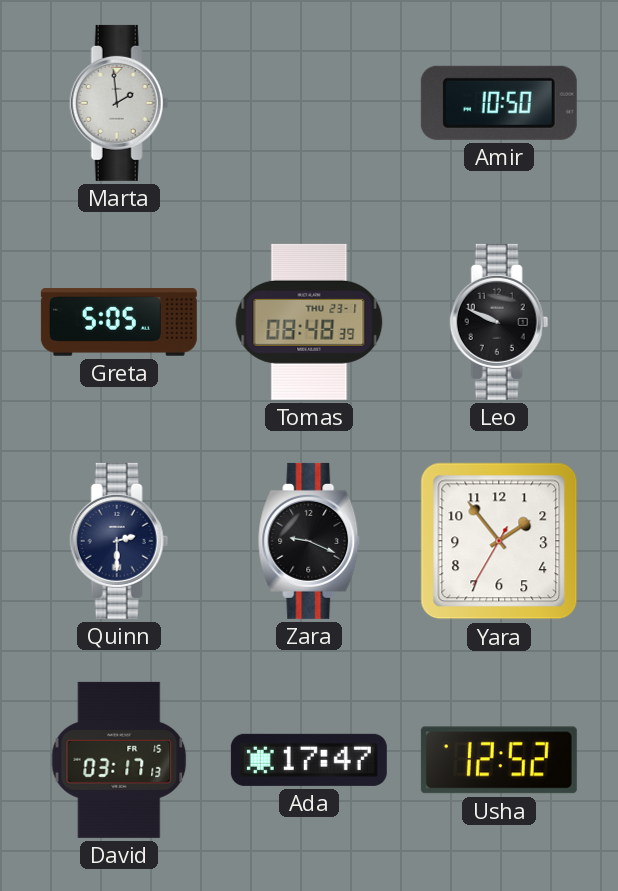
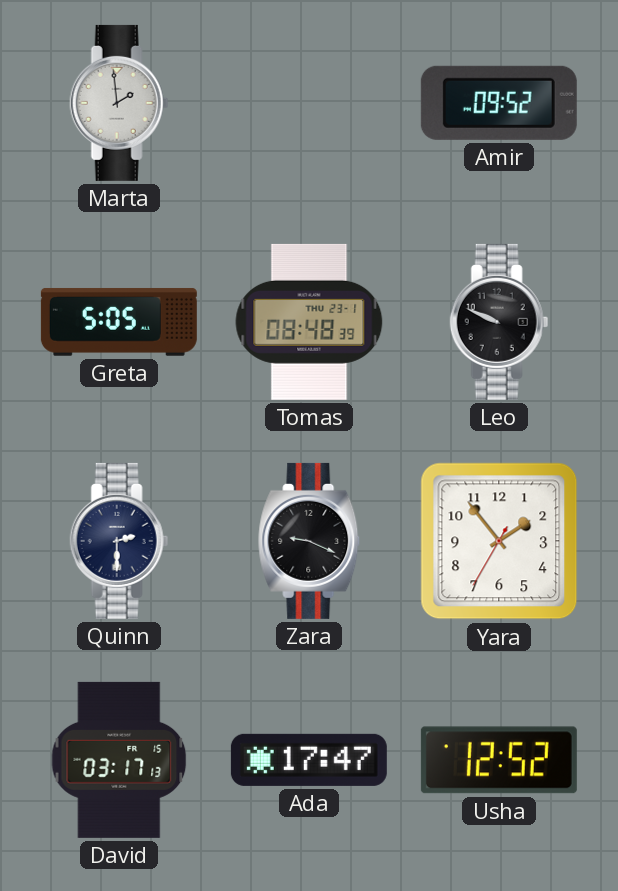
Amir: 10:50 -> 09:52 (499, 103)
